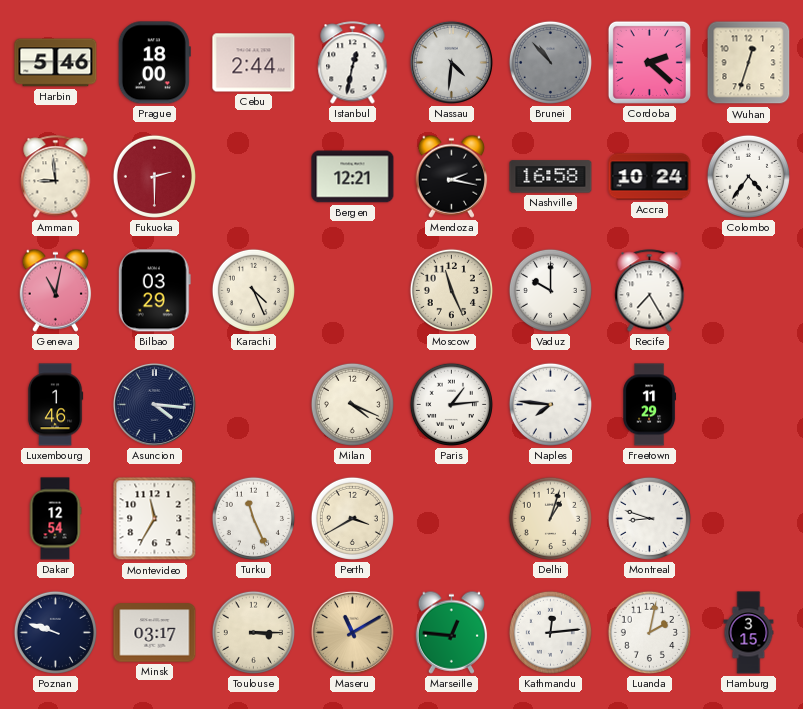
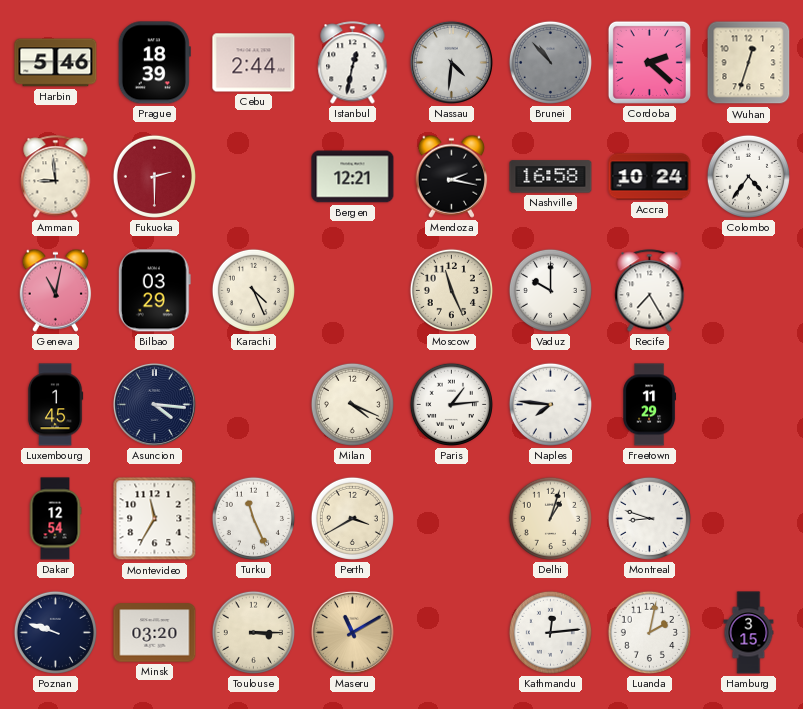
Prague: 18:00 -> 18:39 (154, 63)
Luxembourg: 1:46 -> 1:45 (55, 405)
Minsk: 03:17 -> 03:20 (155, 633)
Marseille: 12:46 -> none (452, 632)
